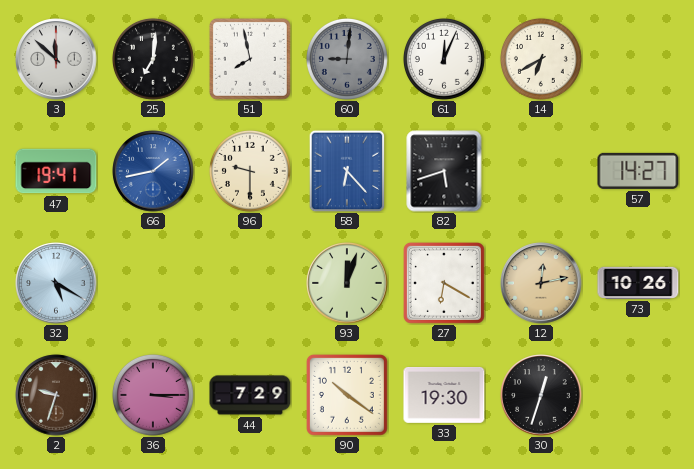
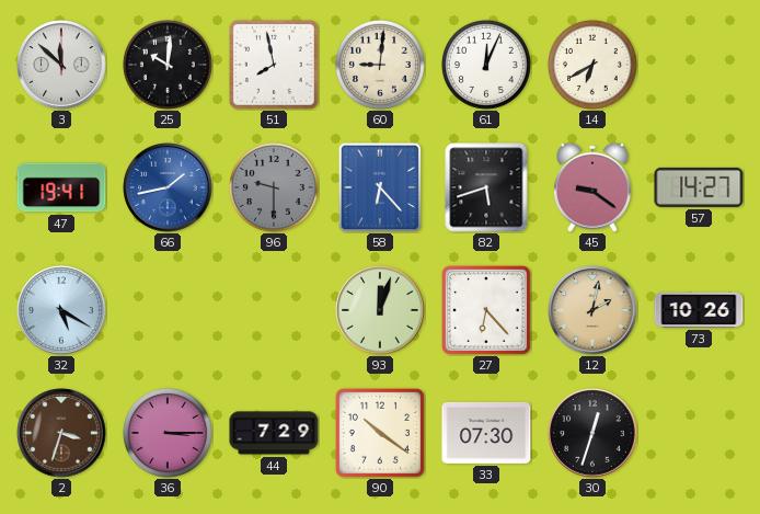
25: 7:01 -> 10:01 (168, 65)
60 dial: grey -> cream (380, 65)
96 dial: cream -> grey (274, 187)
45: none -> 9:21 (592, 187)
27: 6:20 -> 6:23 (486, 310)
12: 12:13 -> 2:02 (592, 310)
2: 9:33 -> 3:33 (61, 433)
33: 19:30 -> 07:30 (486, 433)
